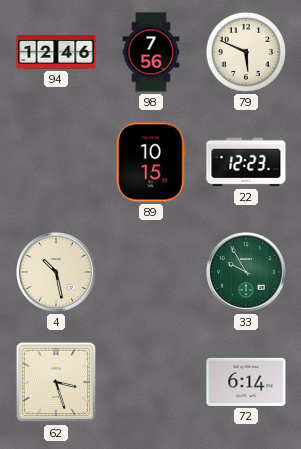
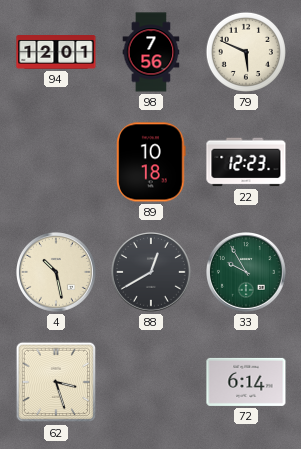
94: 12:46 -> 12:01 (56, 53)
89: 10:15 -> 10:18 (151, 162)
88: none -> 12:40 (152, 273)
